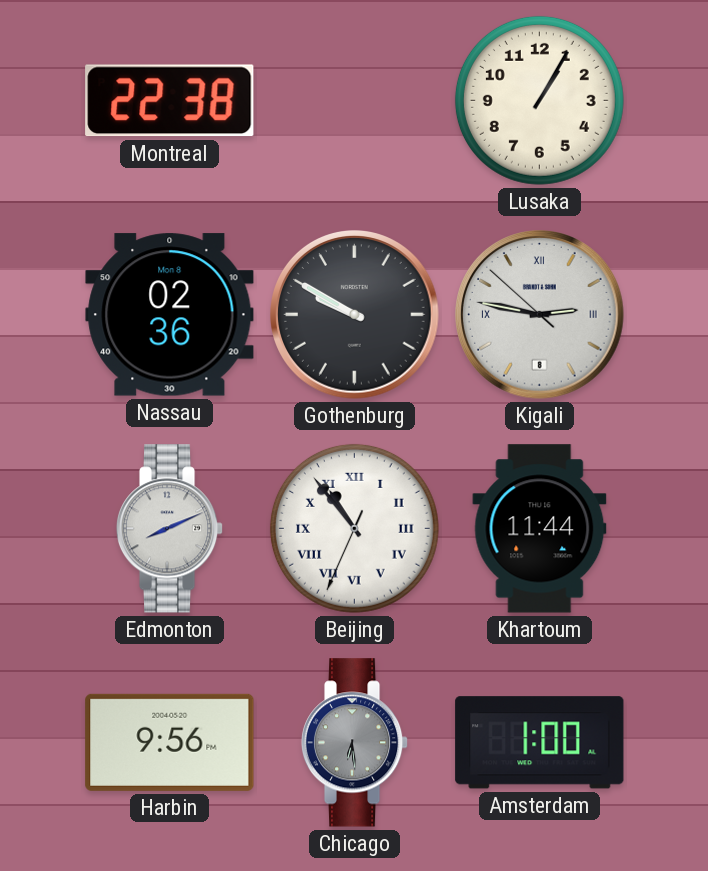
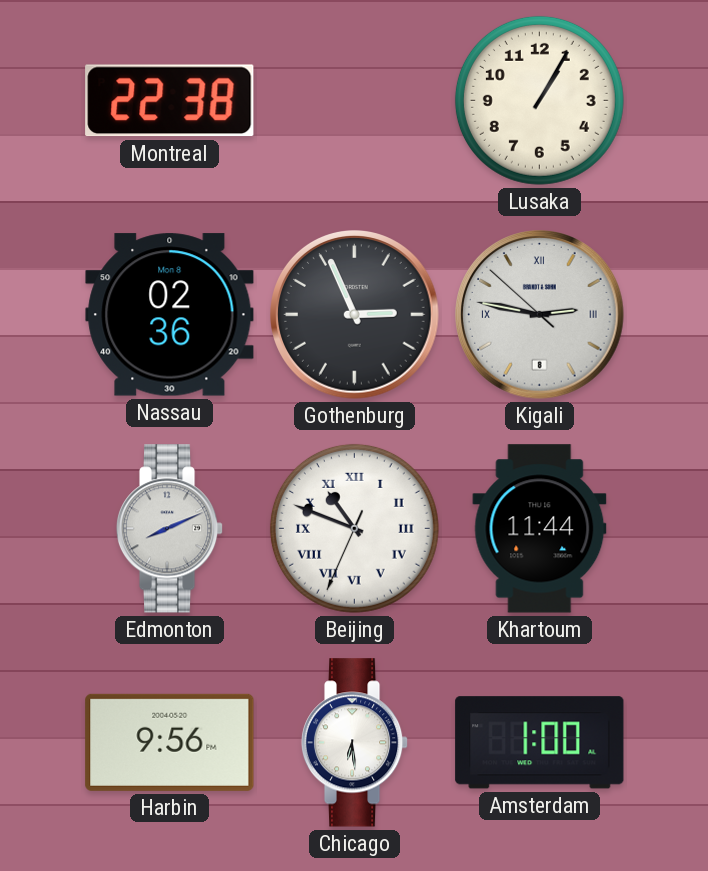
Gothenburg: 9:50 -> 2:56 (355, 315)
Beijing: 10:53 -> 10:48 (354, 528)
Chicago dial: grey -> white (355, 743)
